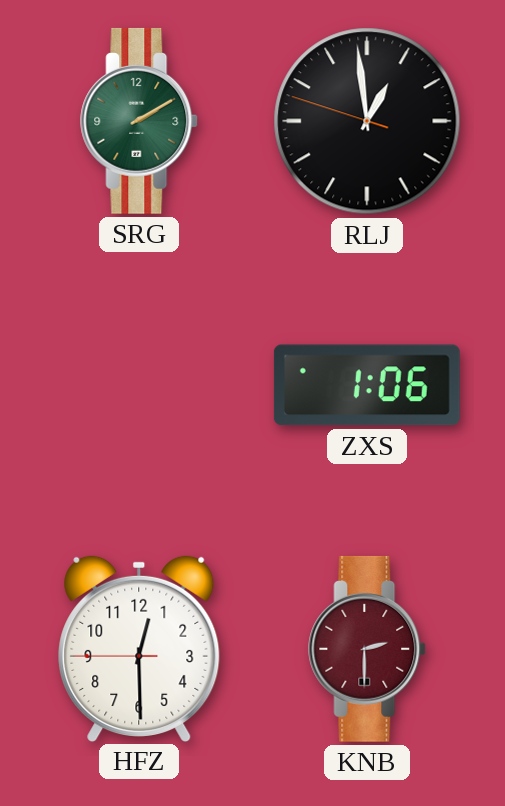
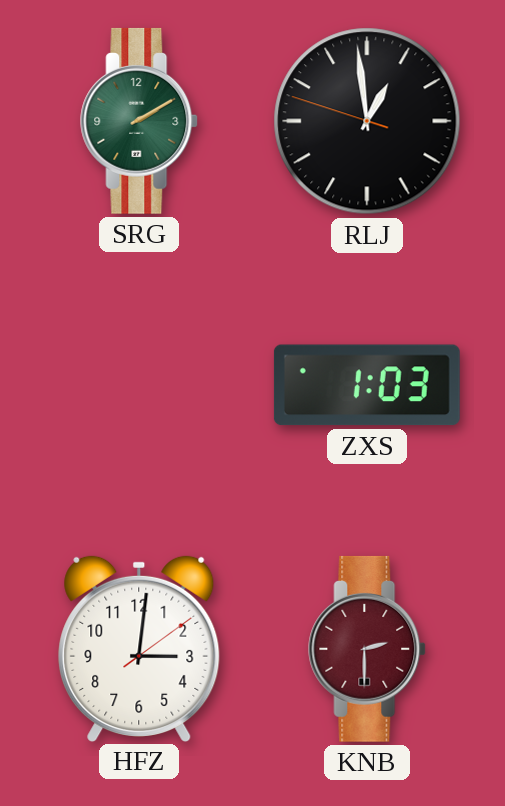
ZXS: 1:06 -> 1:03 (367, 385)
HFZ: 12:29 -> 3:01 (139, 648)
